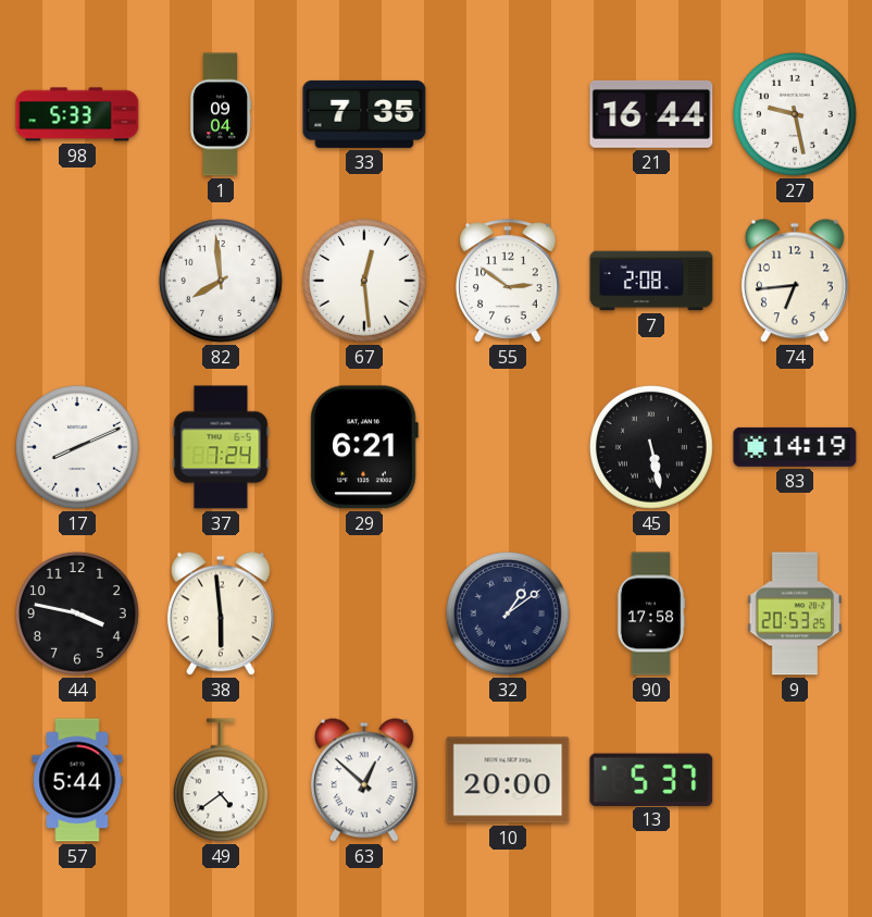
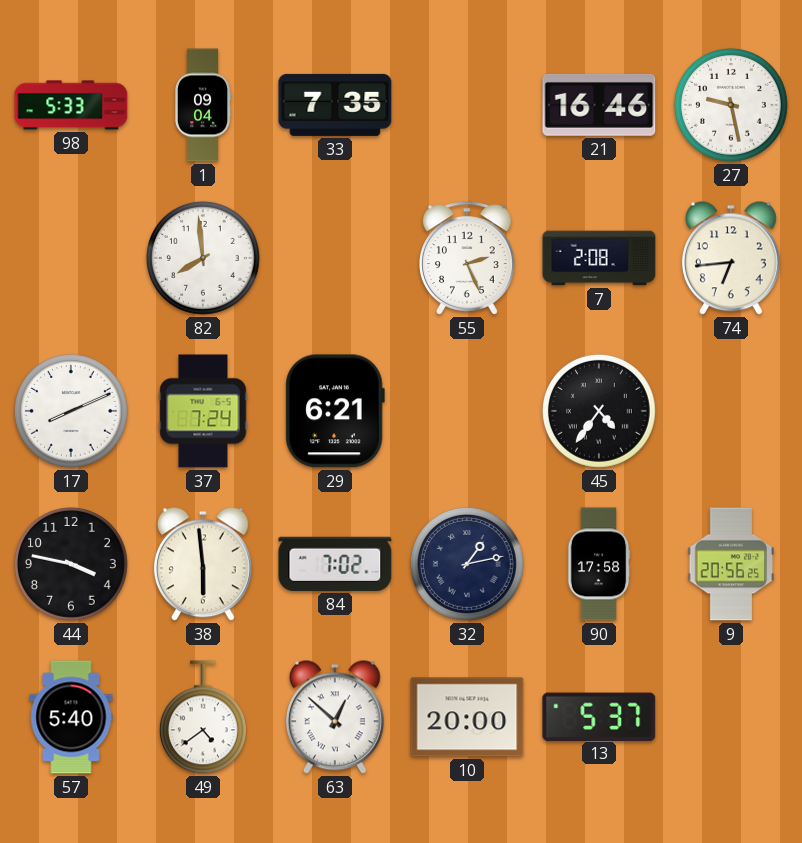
21: 16:44 -> 16:46 (599, 105)
67: 12:29 -> none (364, 281)
55: 2:51 -> 2:26 (467, 258)
45: 5:28 -> 4:36 (599, 411)
83: 14:19 -> none (795, 447)
84: none -> 7:02 (335, 564)
32: 1:09 -> 1:13 (467, 564)
9: 20:53 -> 20:56 (731, 564)
57: 5:44 -> 5:40 (71, 717)
